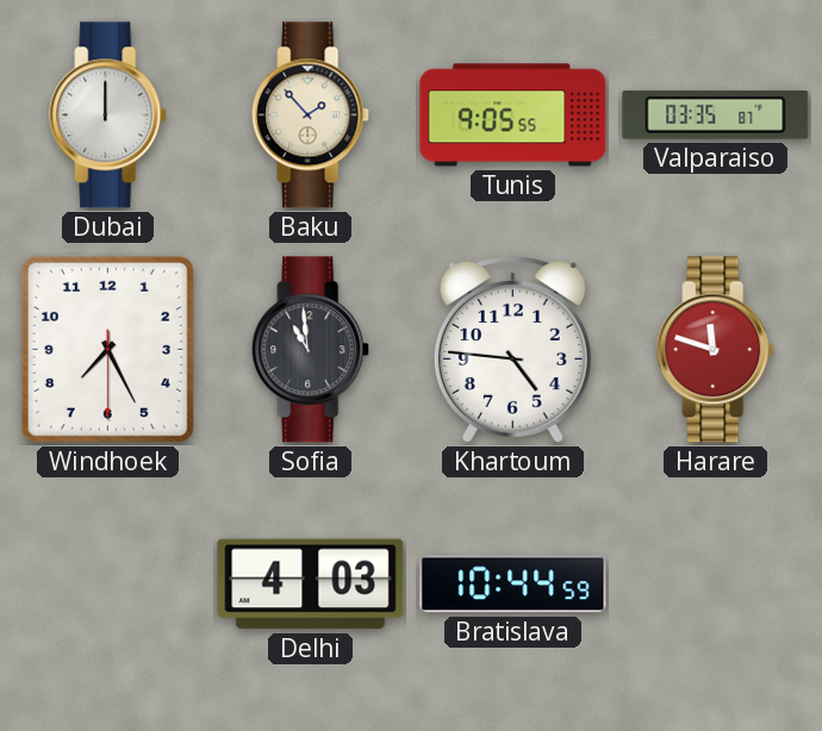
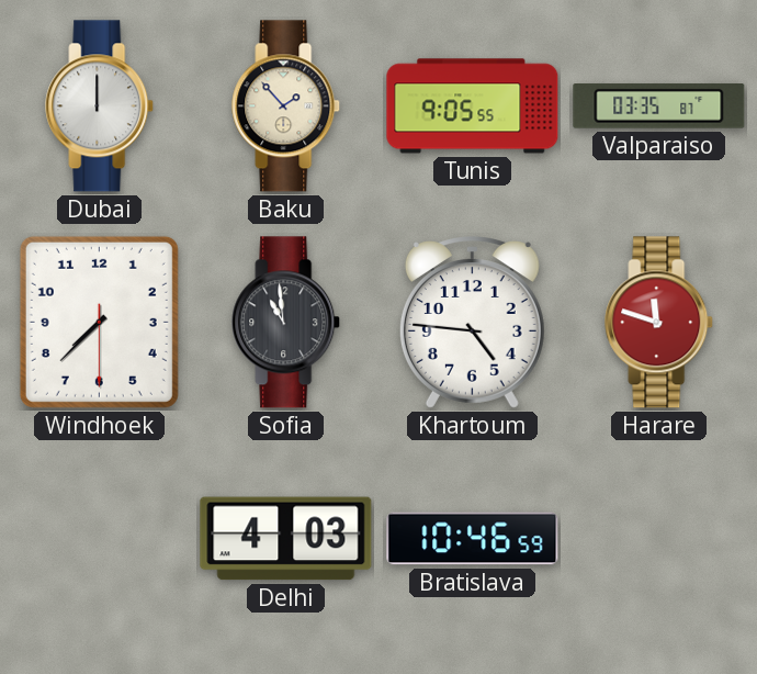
Windhoek: 7:25 -> 7:37 (99, 322)
Bratislava: 10:44 -> 10:46 (473, 539)
